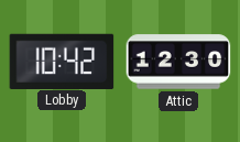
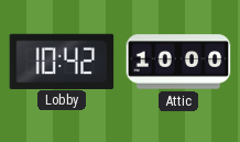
Attic: 12:30 -> 10:00 (178, 62)
